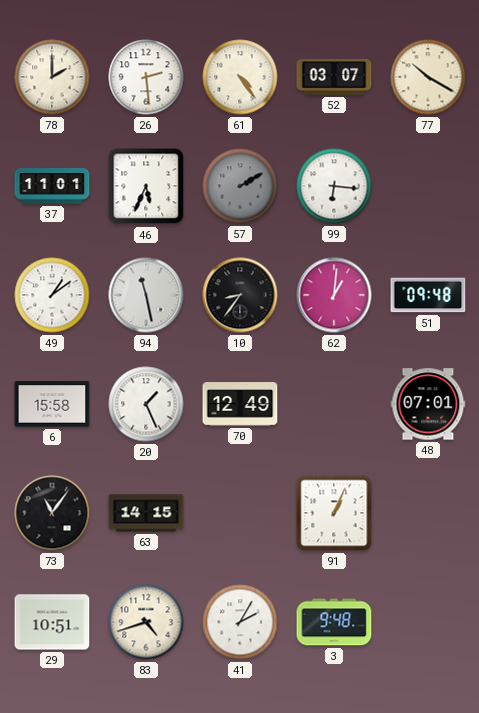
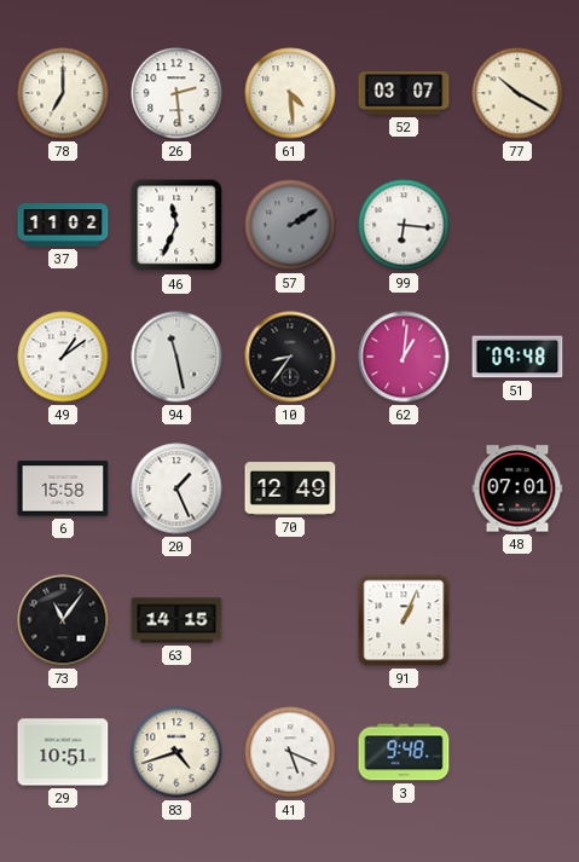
78: 2:00 -> 7:00 (63, 93)
61: 4:24 -> 4:29 (290, 93)
37: 11:01 -> 11:02 (63, 225)
46: 5:34 -> 11:34 (176, 225)
41: 2:05 -> 5:19 (290, 752)
